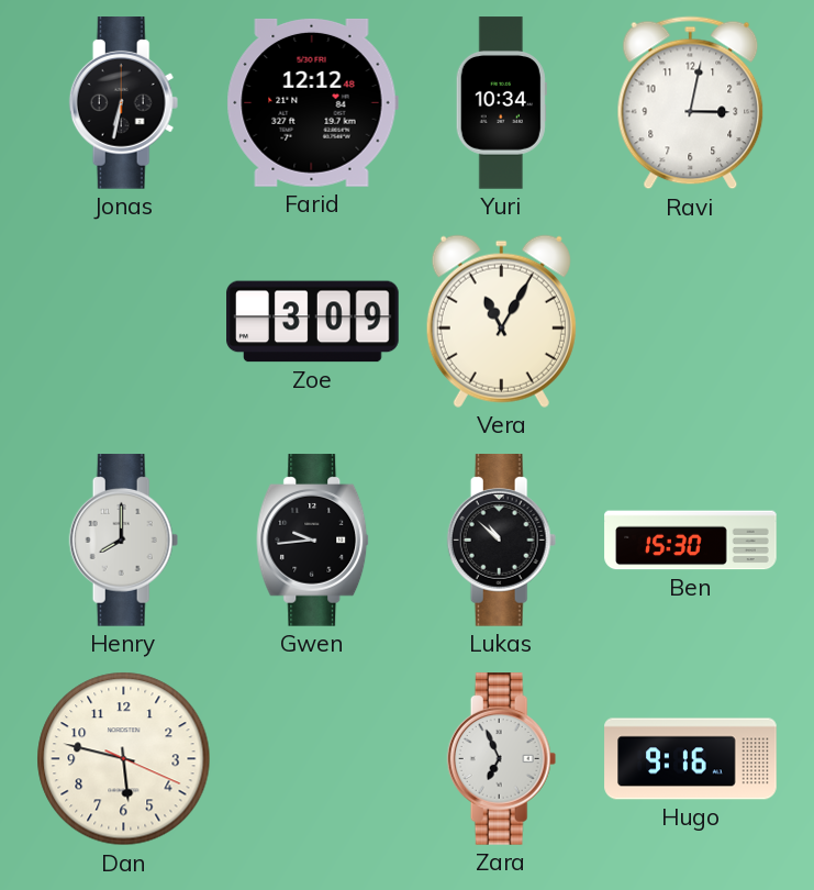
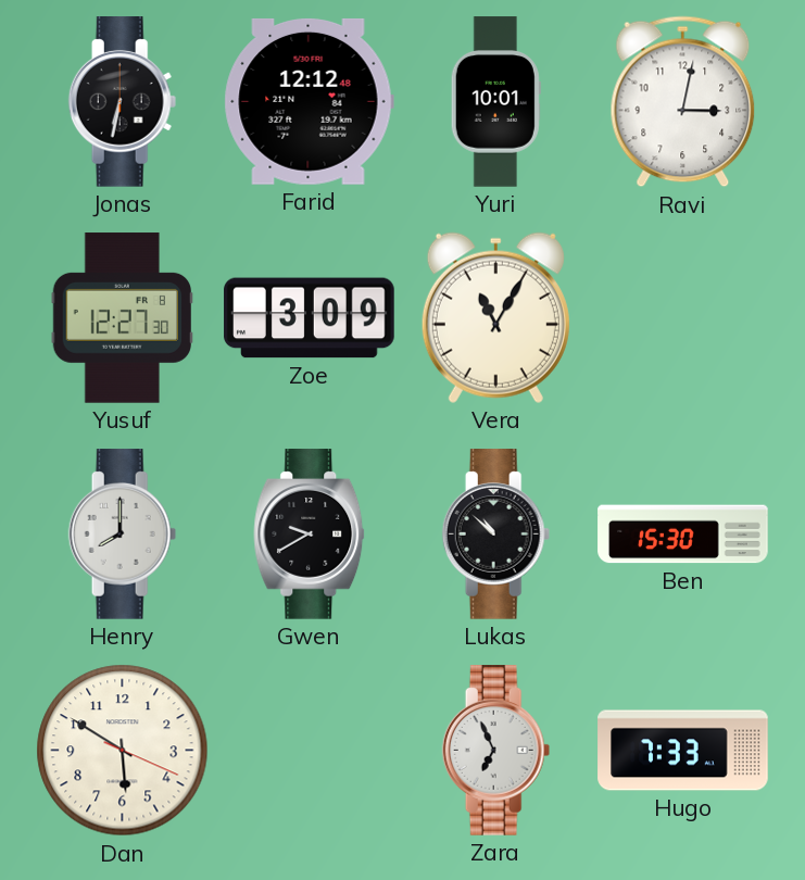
Yuri: 10:34 -> 10:01 (495, 102)
Yusuf: none -> 12:27 (123, 318)
Gwen: 9:44 -> 9:40 (310, 535)
Dan: 5:47 -> 5:50 (123, 751)
Hugo: 9:16 -> 7:33 (683, 751)
